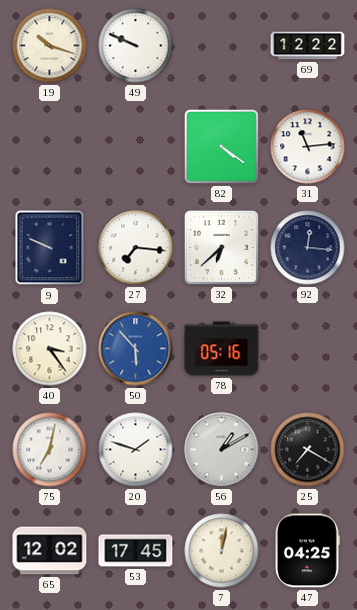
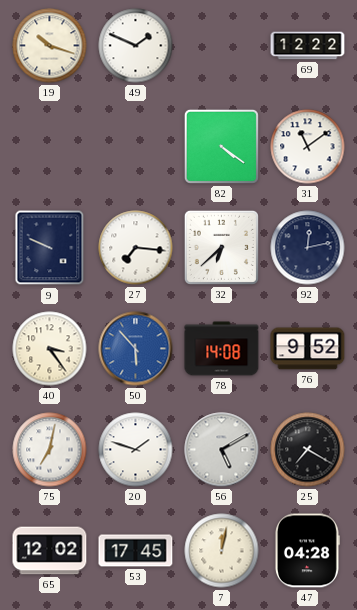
49: 9:49 -> 1:49 (136, 46)
31: 11:14 -> 11:09 (308, 147)
92: 12:16 -> 12:13 (308, 248)
78: 05:16 -> 14:08 (222, 349)
76: none -> 9:52 (308, 349)
56: 1:10 -> 5:10 (222, 450)
47: 04:25 -> 04:28 (307, 551)
